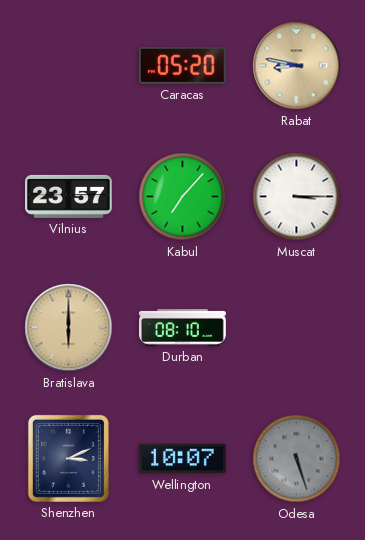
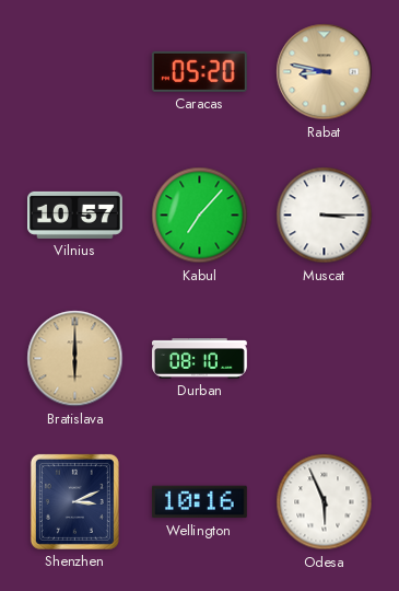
Vilnius: 23:57 -> 10:57 (75, 215)
Wellington: 10:07 -> 10:16 (199, 502)
Odesa: 5:27 -> 5:56 (325, 502)
Odesa dial: grey -> white (325, 502)
